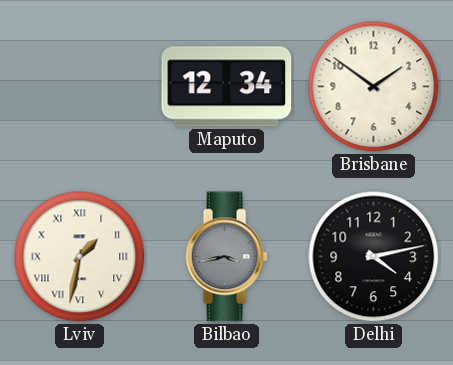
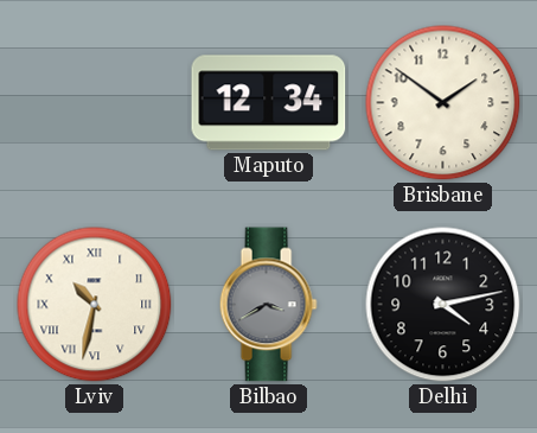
Lviv: 1:32 -> 10:32 (95, 305)
Bilbao: 3:43 -> 3:40 (268, 305)
